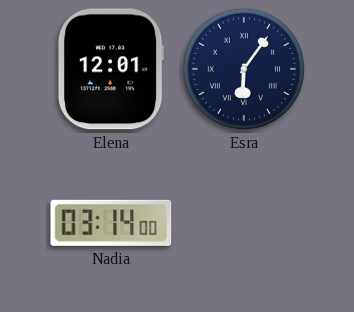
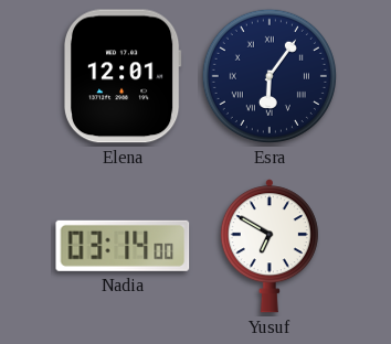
Yusuf: none -> 6:50 (270, 246)
